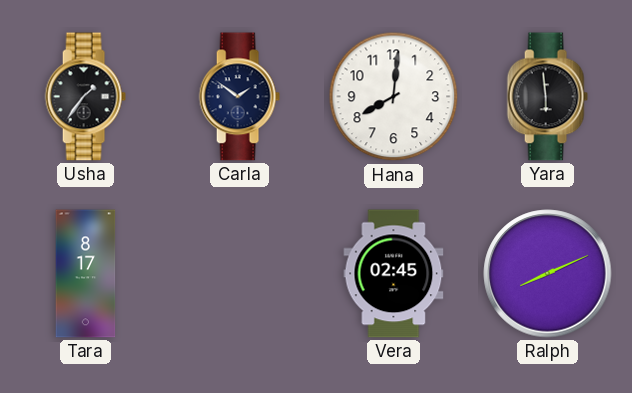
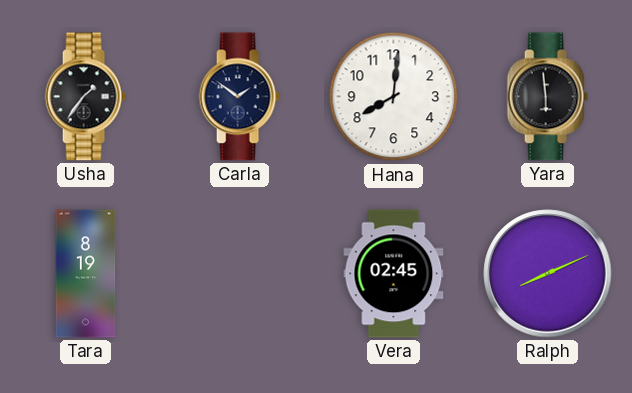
Tara: 8:17 -> 8:19 (86, 274)
